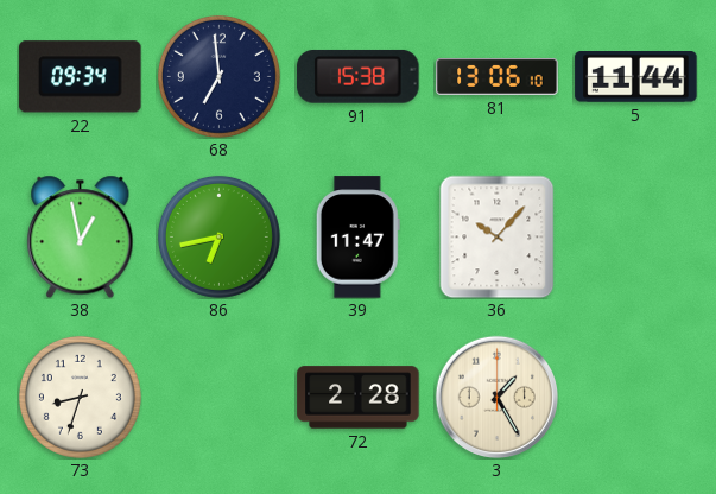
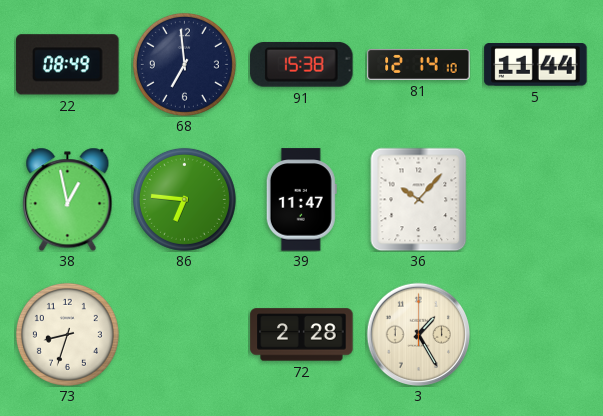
22: 09:34 -> 08:49 (68, 65)
81: 13:06 -> 12:14 (419, 64)
86: 6:43 -> 6:46 (184, 199)
